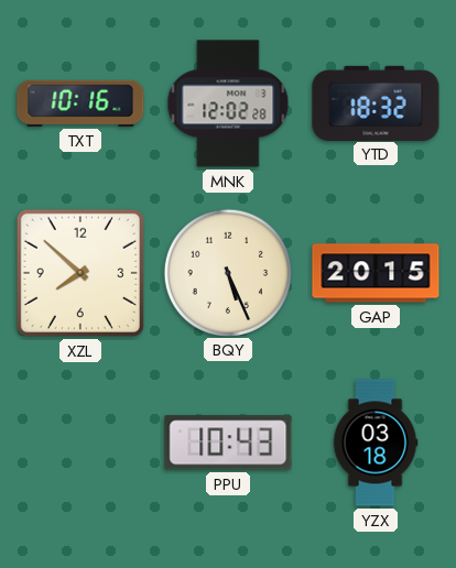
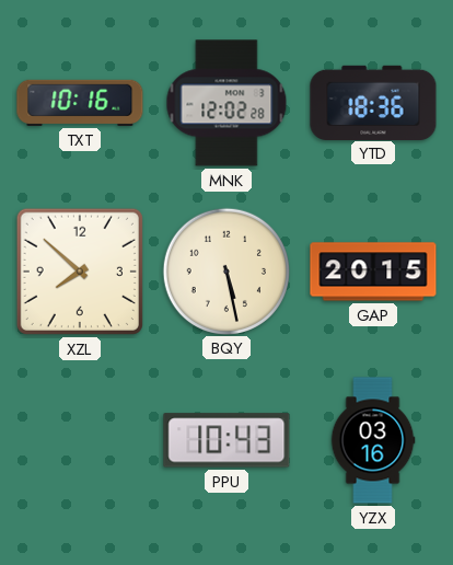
YTD: 18:32 -> 18:36 (373, 102)
BQY: 5:26 -> 5:28 (225, 270)
YZX: 03:18 -> 03:16 (373, 440)
